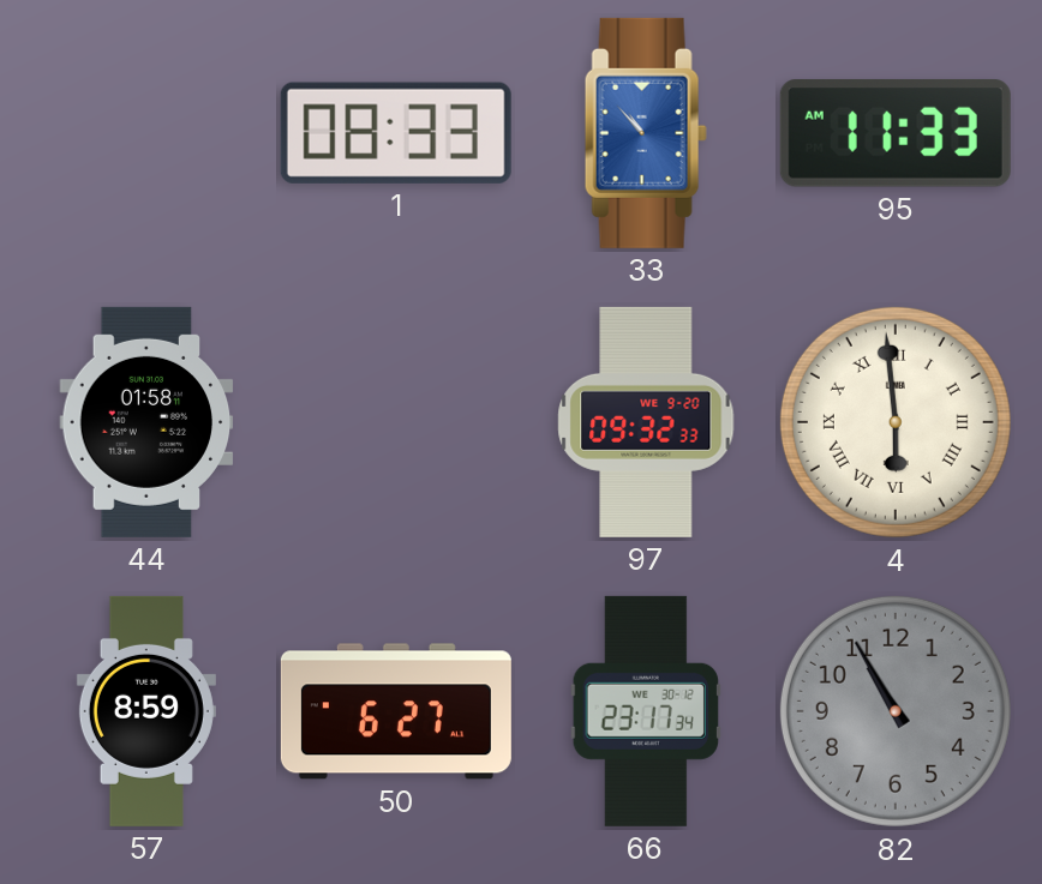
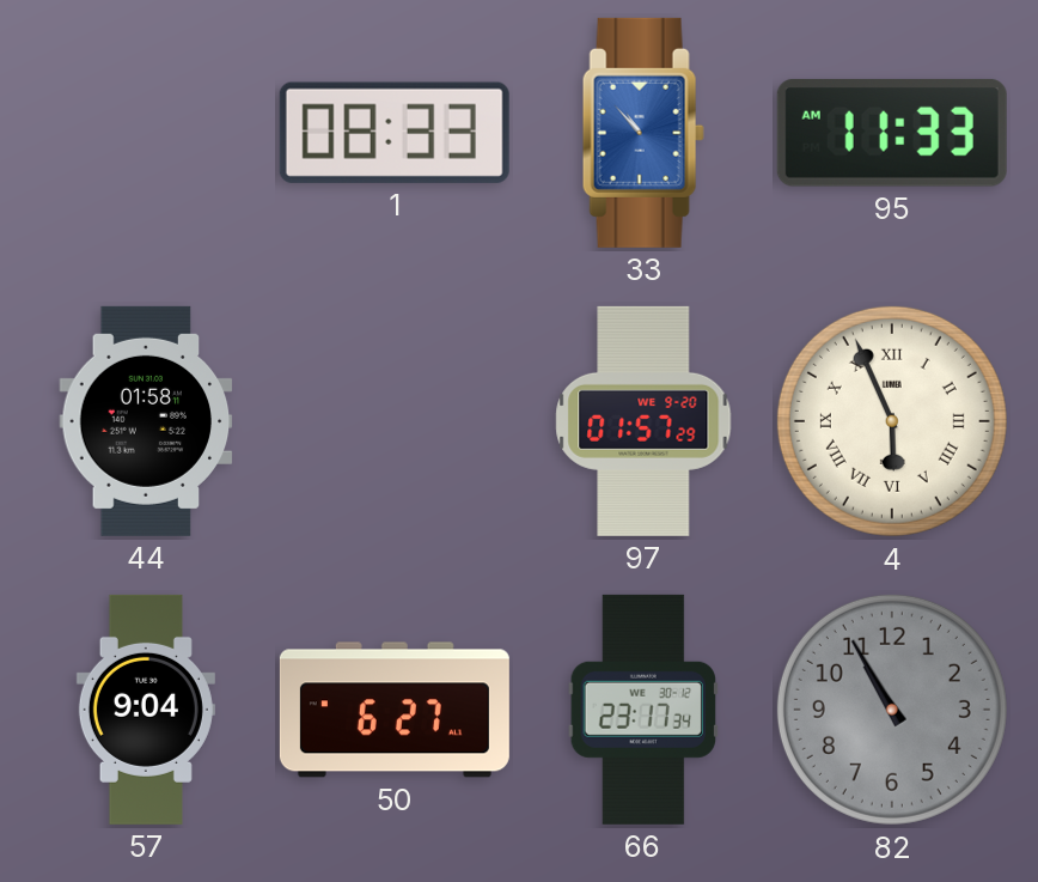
97: 09:32 -> 01:57 (643, 421)
4: 5:59 -> 5:56 (892, 421)
57: 8:59 -> 9:04 (146, 710)
